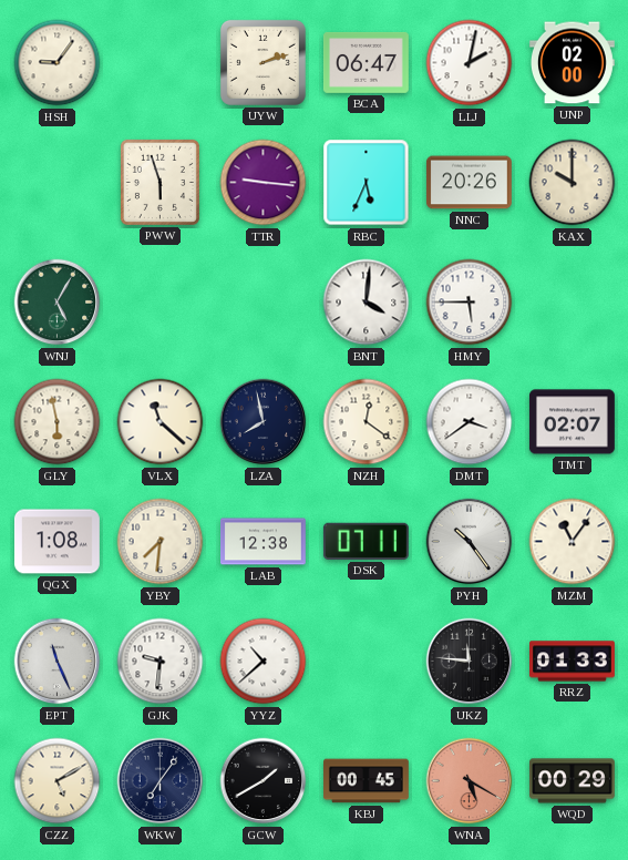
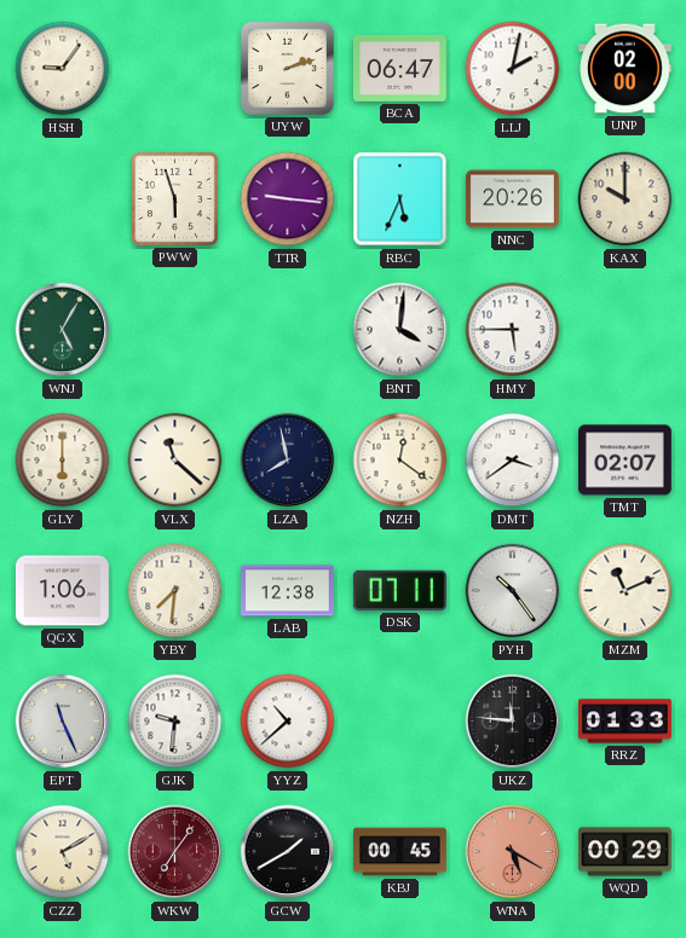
GLY: 5:58 -> 6:00 (63, 461)
QGX: 1:08 -> 1:06 (62, 591)
MZM: 11:06 -> 11:11 (626, 591)
WKW dial: navy -> burgundy (175, 852)
